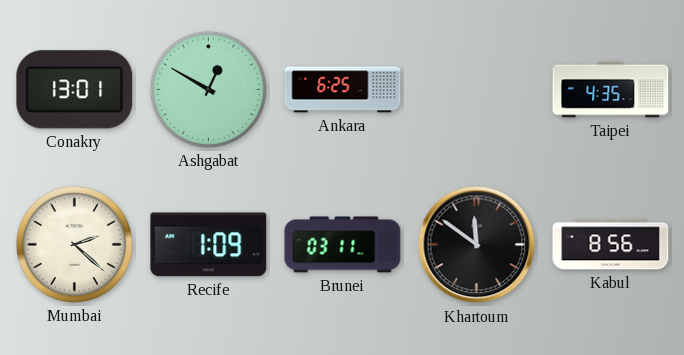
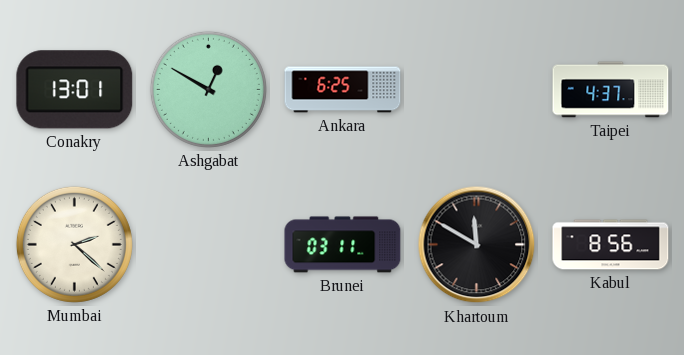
Taipei: 4:35 -> 4:37 (611, 90)
Recife: 1:09 -> none (209, 245)
Khartoum: 11:51 -> 11:50 (477, 245)
